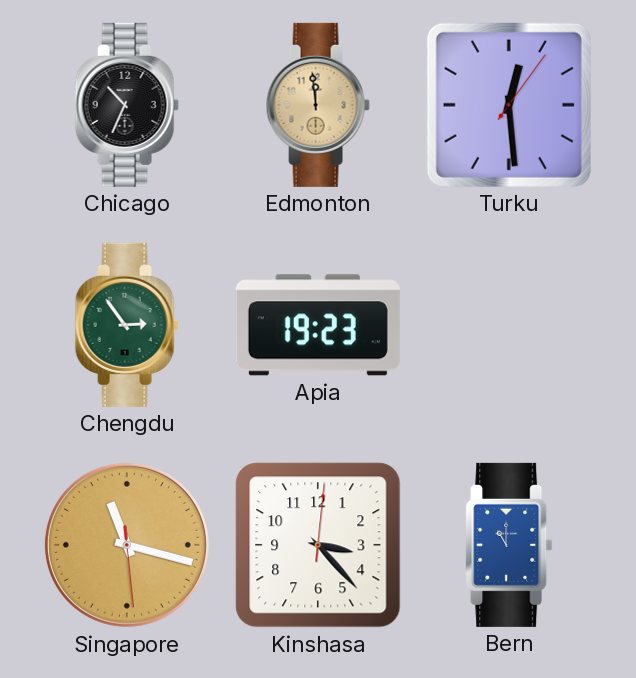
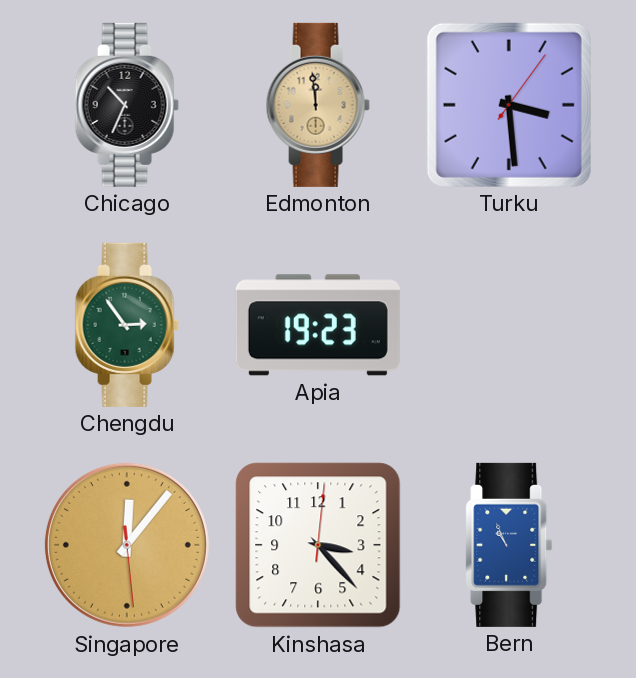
Turku: 12:29 -> 3:29 (509, 105)
Singapore: 11:17 -> 12:06 (127, 545)
Bern: 11:00 -> 10:56 (509, 545)
